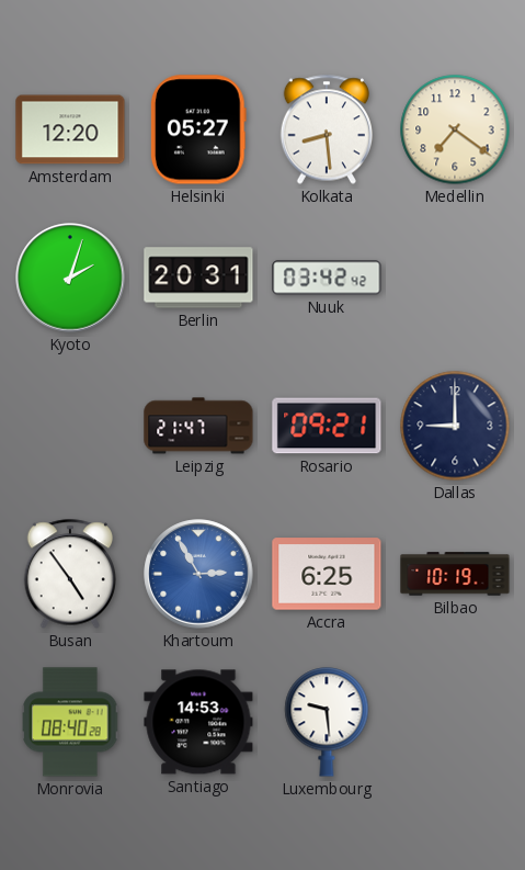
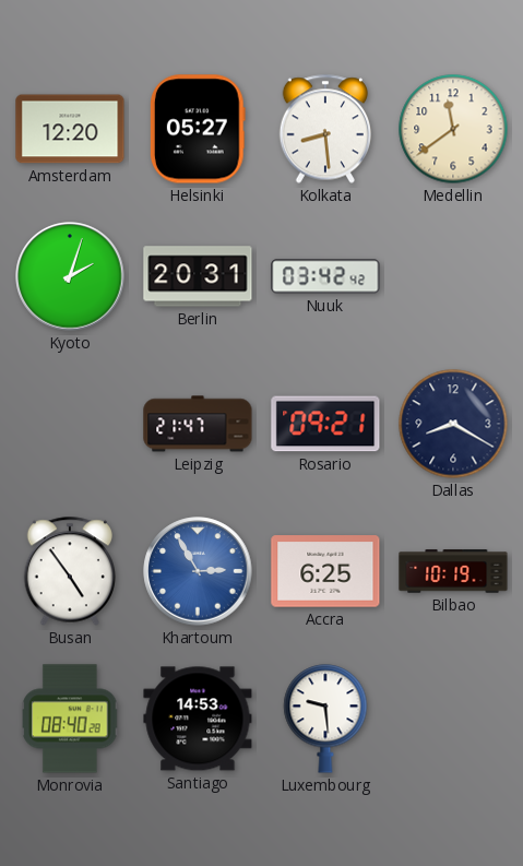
Medellin: 7:21 -> 11:39 (453, 129)
Dallas: 9:00 -> 8:20 (453, 424)
